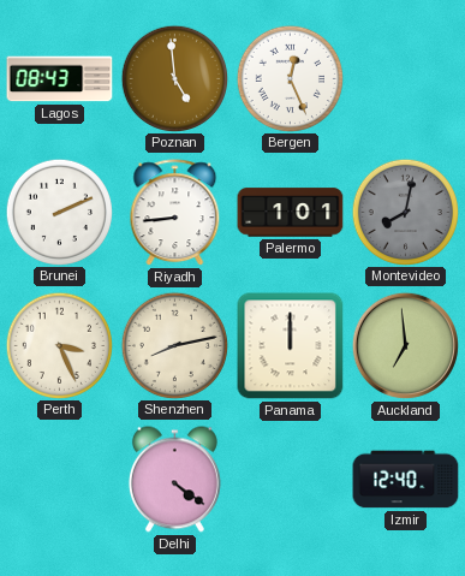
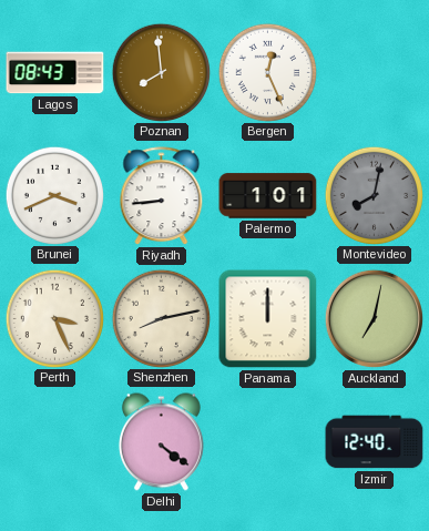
Poznan: 4:59 -> 7:59 (161, 72)
Brunei: 2:11 -> 3:41 (54, 195)
Auckland: 6:59 -> 7:02 (374, 318)
